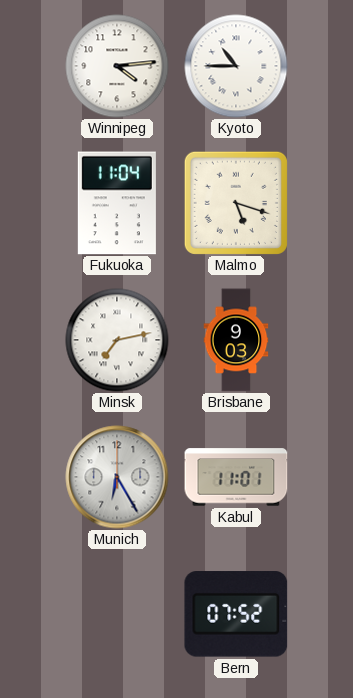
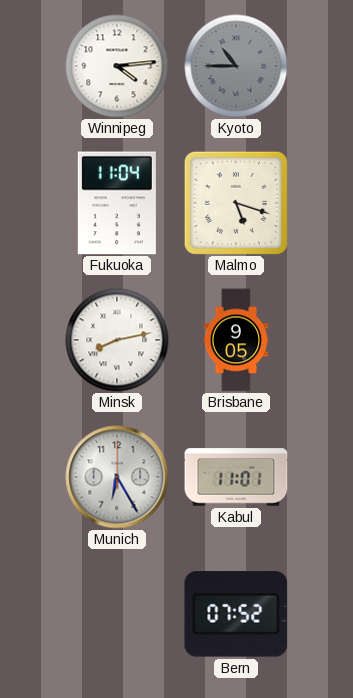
Kyoto dial: white -> grey (236, 66)
Minsk: 7:13 -> 8:13 (117, 340)
Brisbane: 9:03 -> 9:05 (236, 340)
